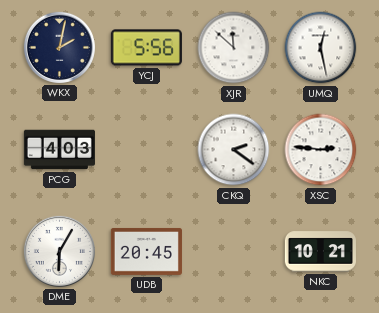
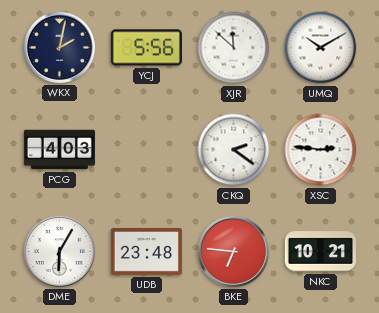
UMQ: 12:28 -> 10:10 (321, 48)
UDB: 20:45 -> 23:48 (146, 251)
BKE: none -> 6:46 (233, 251)
